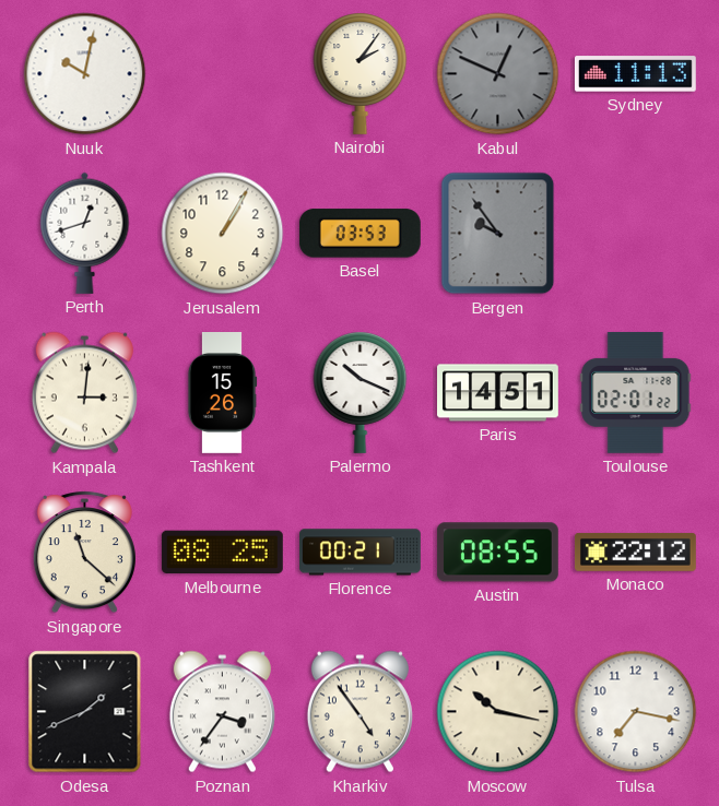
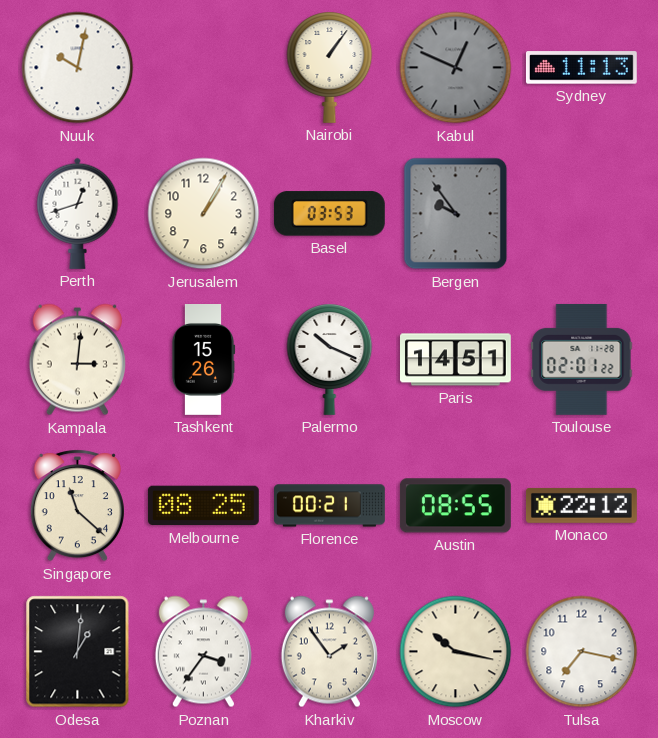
Nairobi: 2:06 -> 1:06 (330, 67)
Odesa: 1:41 -> 1:01 (78, 652)
Kharkiv: 4:54 -> 1:54 (329, 652)
